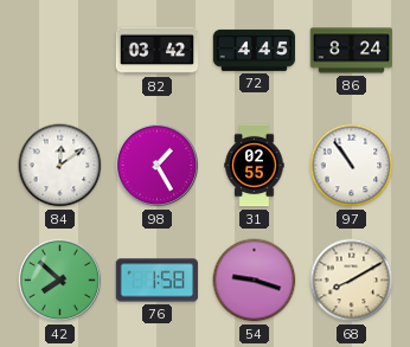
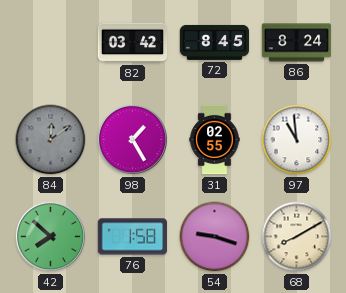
72: 4:45 -> 8:45 (215, 42)
84 dial: white -> grey (51, 140)
97: 10:54 -> 10:59 (297, 140)
